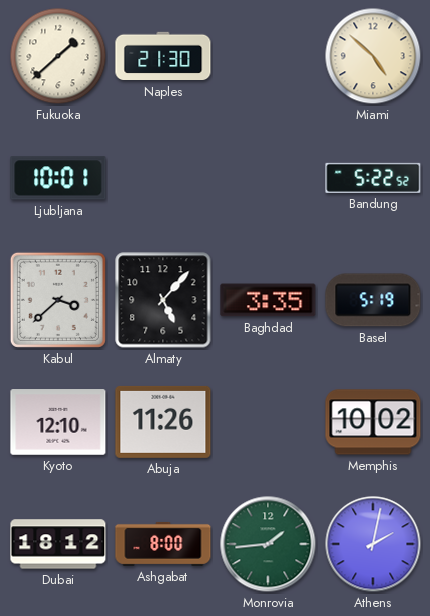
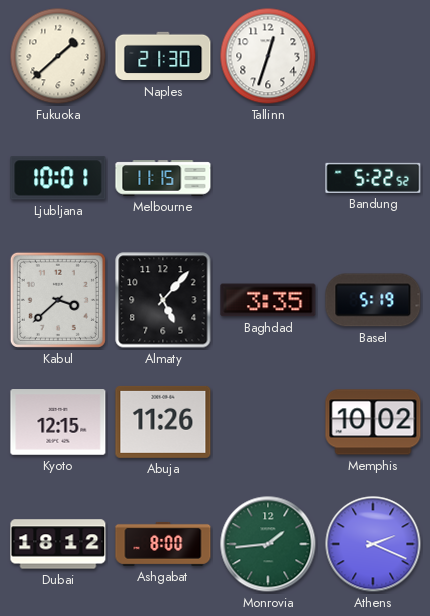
Tallinn: none -> 12:33 (268, 56)
Miami: 4:52 -> none (373, 56)
Melbourne: none -> 11:15 (163, 178)
Kyoto: 12:10 -> 12:15 (58, 422)
Athens: 2:02 -> 2:19 (373, 544)
